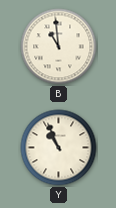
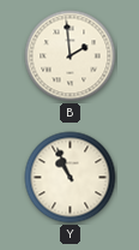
B: 10:59 -> 1:59 (71, 56)
